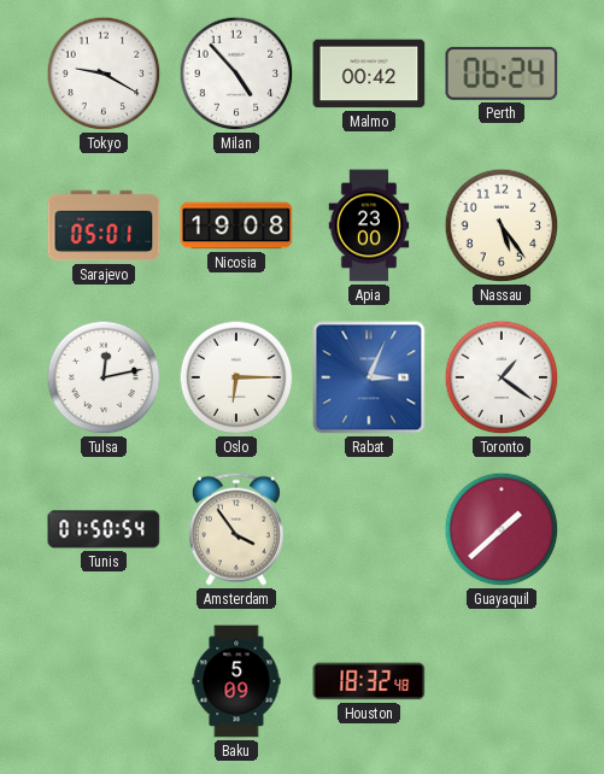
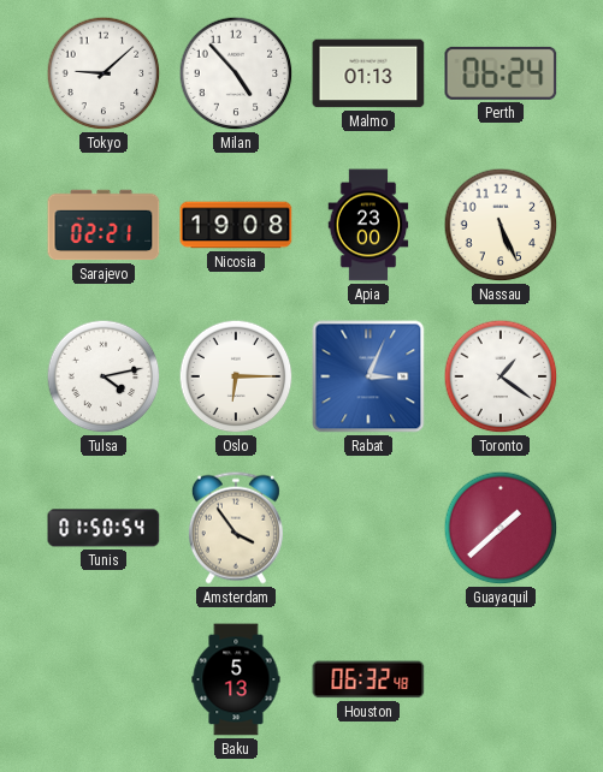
Tokyo: 9:20 -> 9:08 (104, 73)
Malmo: 00:42 -> 01:13 (368, 73)
Sarajevo: 05:01 -> 02:21 (104, 225)
Nassau: 5:24 -> 5:26 (501, 225)
Tulsa: 12:13 -> 4:13 (104, 376)
Baku: 5:09 -> 5:13 (236, 679)
Houston: 18:32 -> 06:32 (368, 679)
